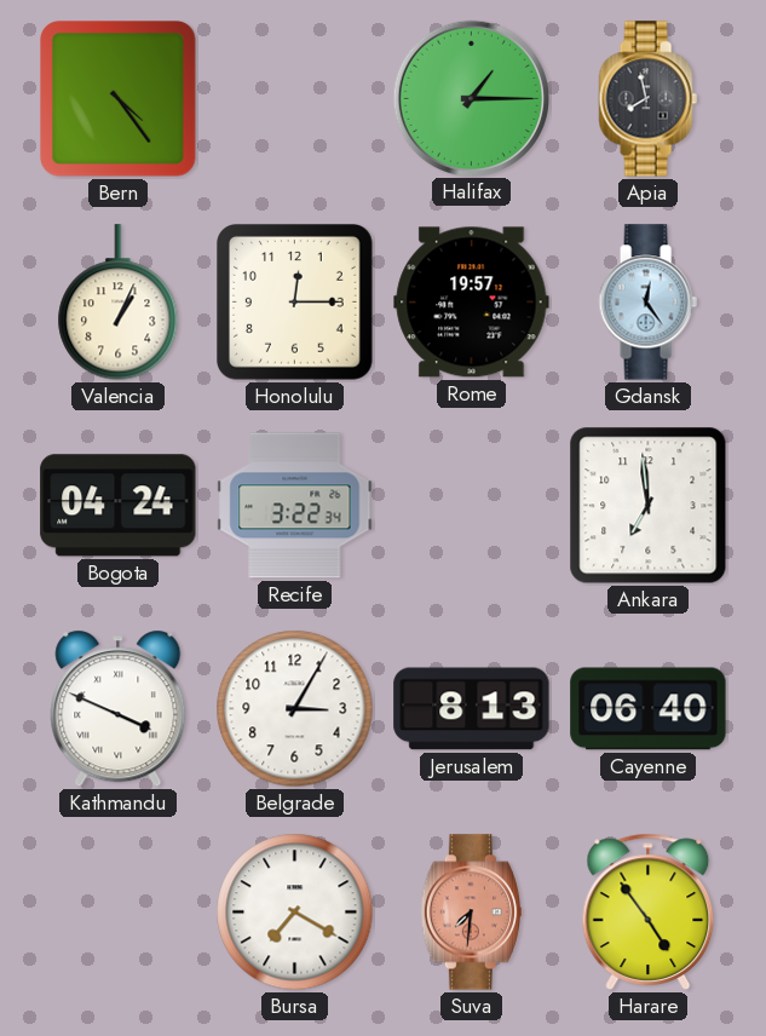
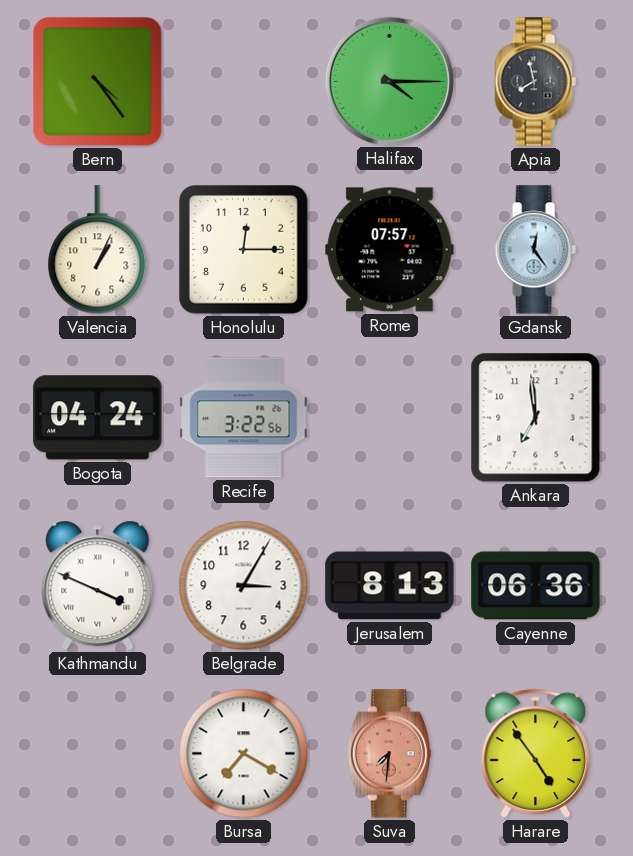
Halifax: 1:15 -> 4:15 (389, 81)
Rome: 19:57 -> 07:57 (390, 250)
Recife: 3:22:34 -> 3:22:56 (244, 418)
Cayenne: 06:40 -> 06:36 (536, 586)
